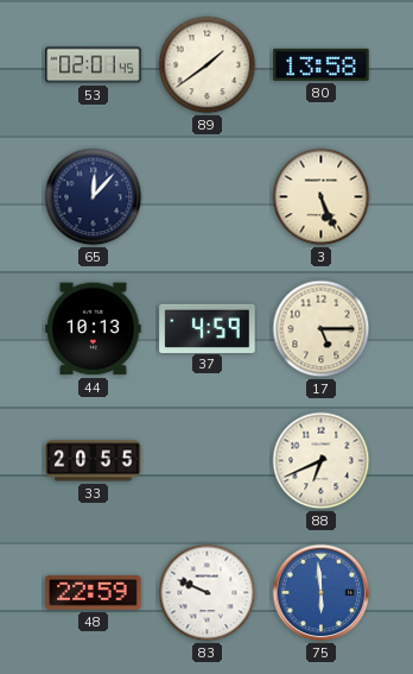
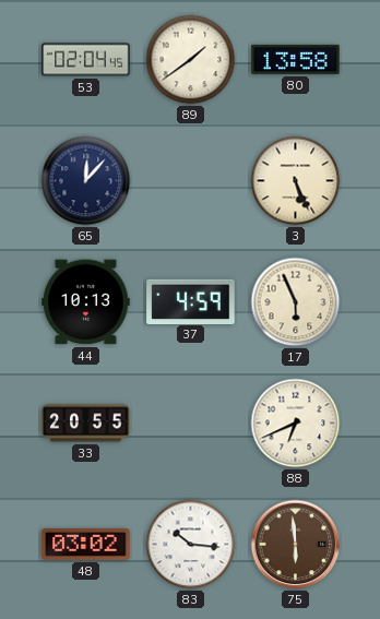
53: 02:01 -> 02:04 (86, 60)
17: 5:15 -> 5:56 (296, 302)
48: 22:59 -> 03:02 (86, 545)
83: 9:49 -> 10:16 (191, 545)
75 dial: blue -> brown (296, 545)
